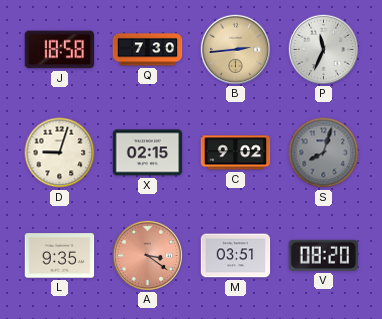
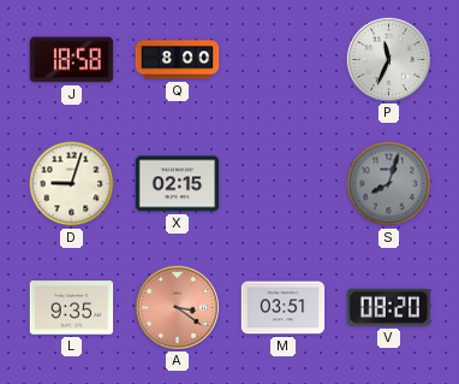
Q: 7:30 -> 8:00 (178, 60)
B: 2:44 -> none (235, 49)
C: 9:02 -> none (236, 153)
